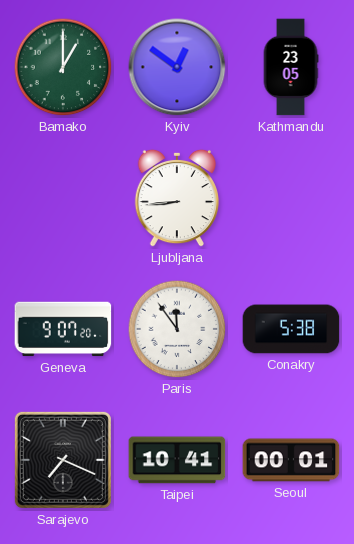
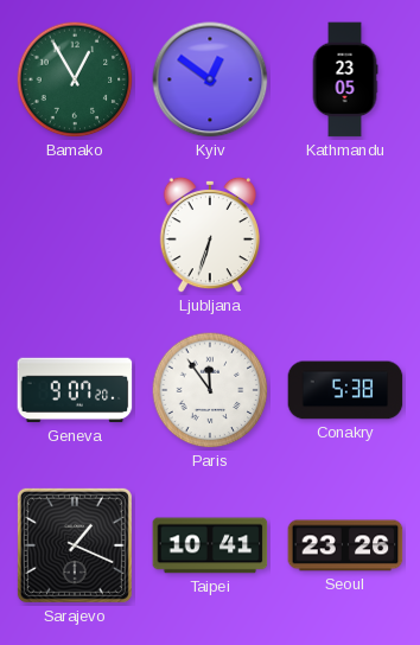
Bamako: 1:00 -> 12:55 (75, 79)
Ljubljana: 8:44 -> 6:33 (209, 235)
Sarajevo: 7:19 -> 1:19 (75, 545)
Seoul: 00:01 -> 23:26 (345, 545)
